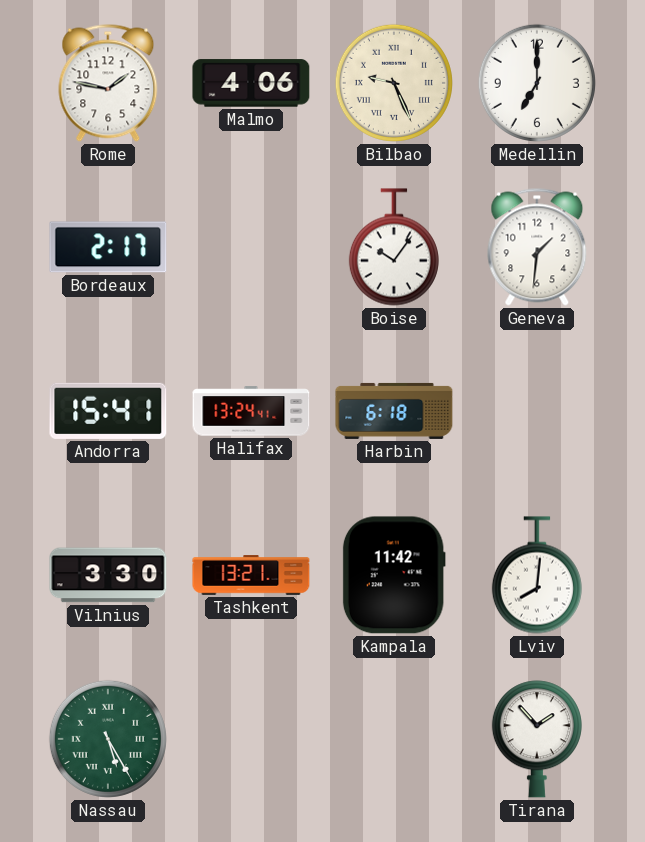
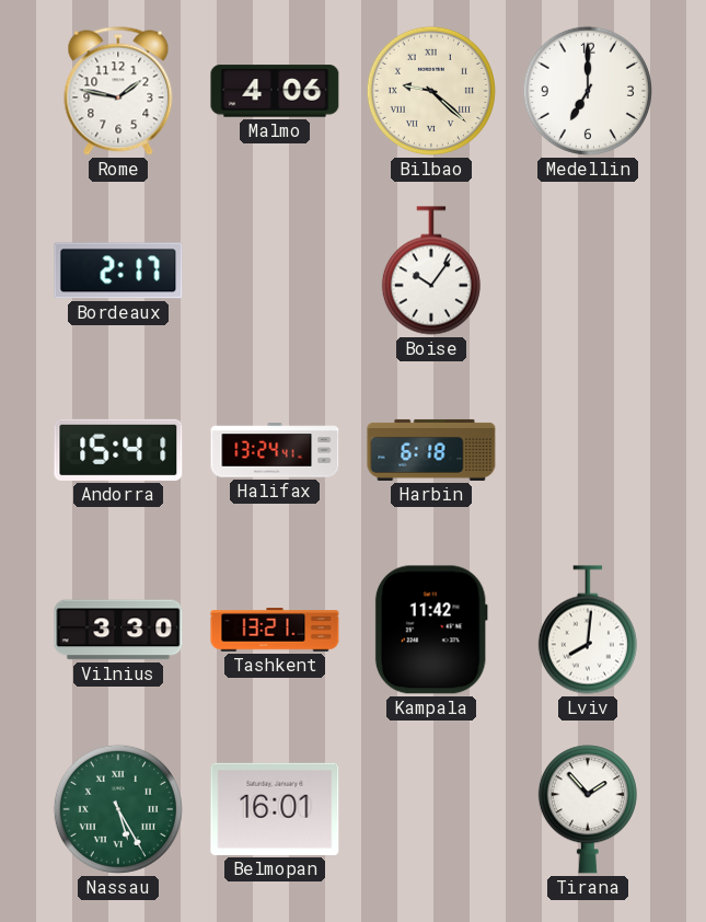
Bilbao: 9:26 -> 9:22 (431, 91)
Geneva: 1:31 -> none (537, 247)
Belmopan: none -> 16:01 (275, 809)
